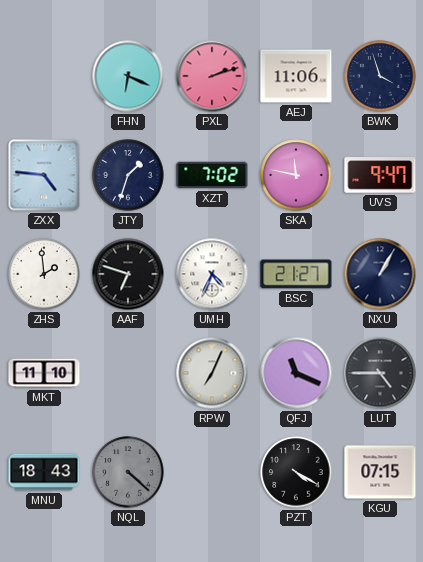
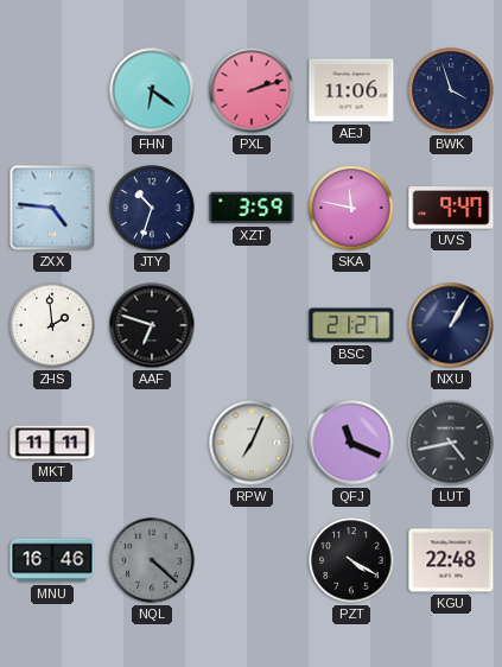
FHN: 6:19 -> 6:21 (152, 90)
JTY: 1:33 -> 10:33 (152, 208)
XZT: 7:02 -> 3:59 (252, 208)
UMH: 4:34 -> none (212, 274)
MKT: 11:10 -> 11:11 (52, 443)
LUT: 4:45 -> 4:43 (451, 443)
MNU: 18:43 -> 16:46 (52, 560)
KGU: 07:15 -> 22:48 (451, 560)
